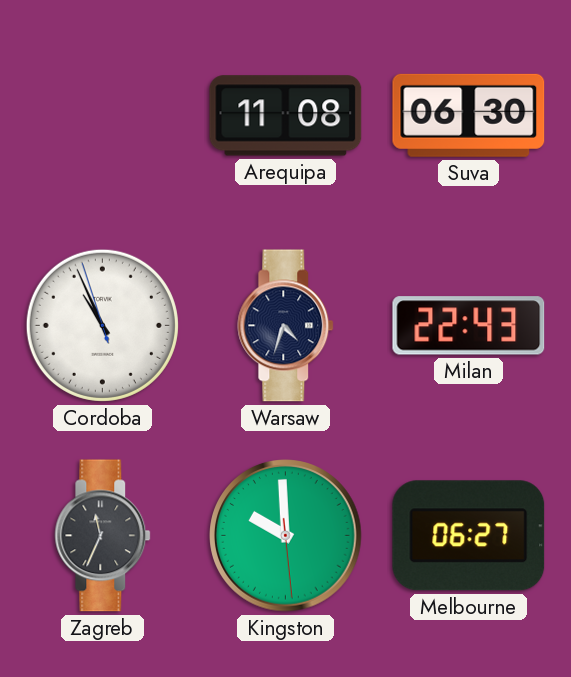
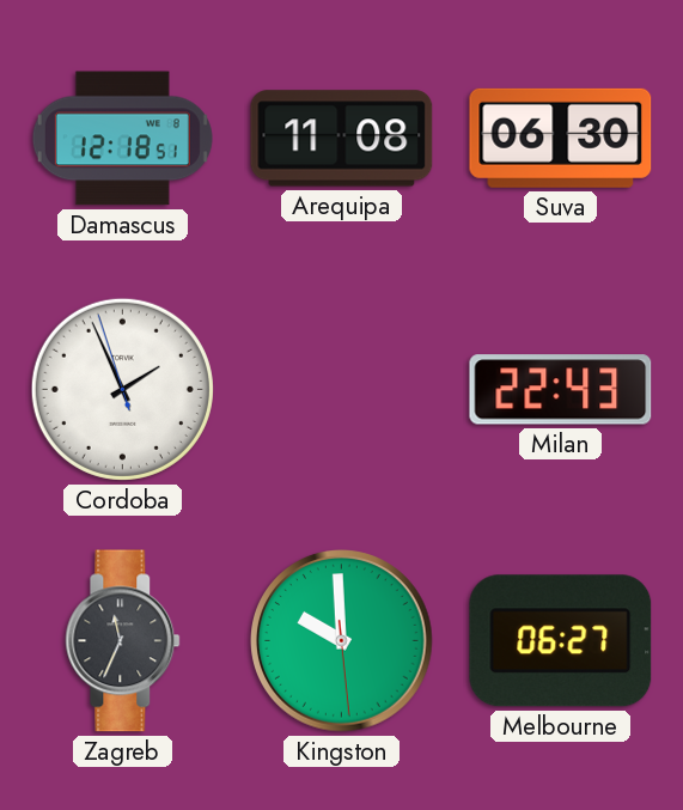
Damascus: none -> 12:18 (122, 139)
Cordoba: 10:55 -> 1:55 (122, 389)
Warsaw: 4:33 -> none (286, 326)
